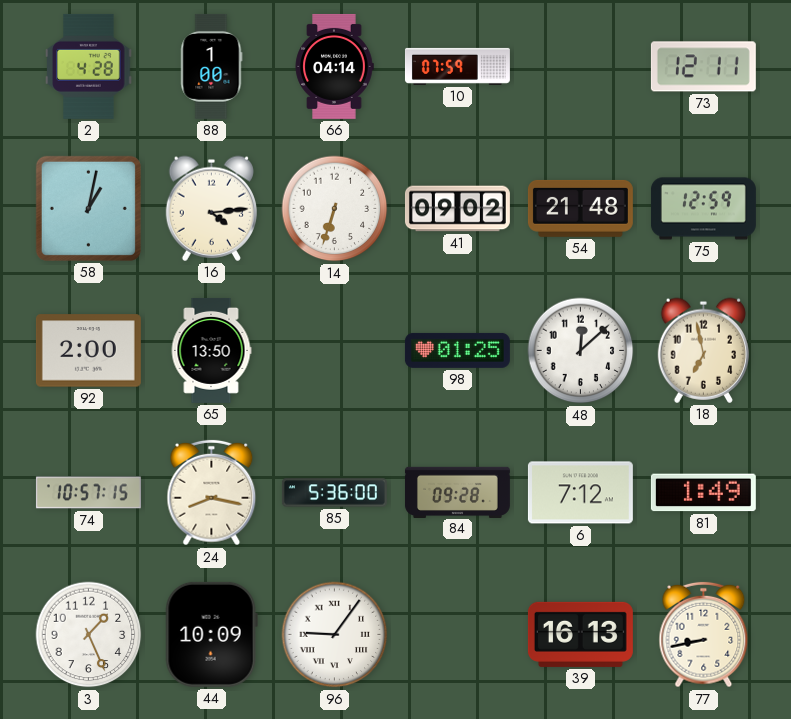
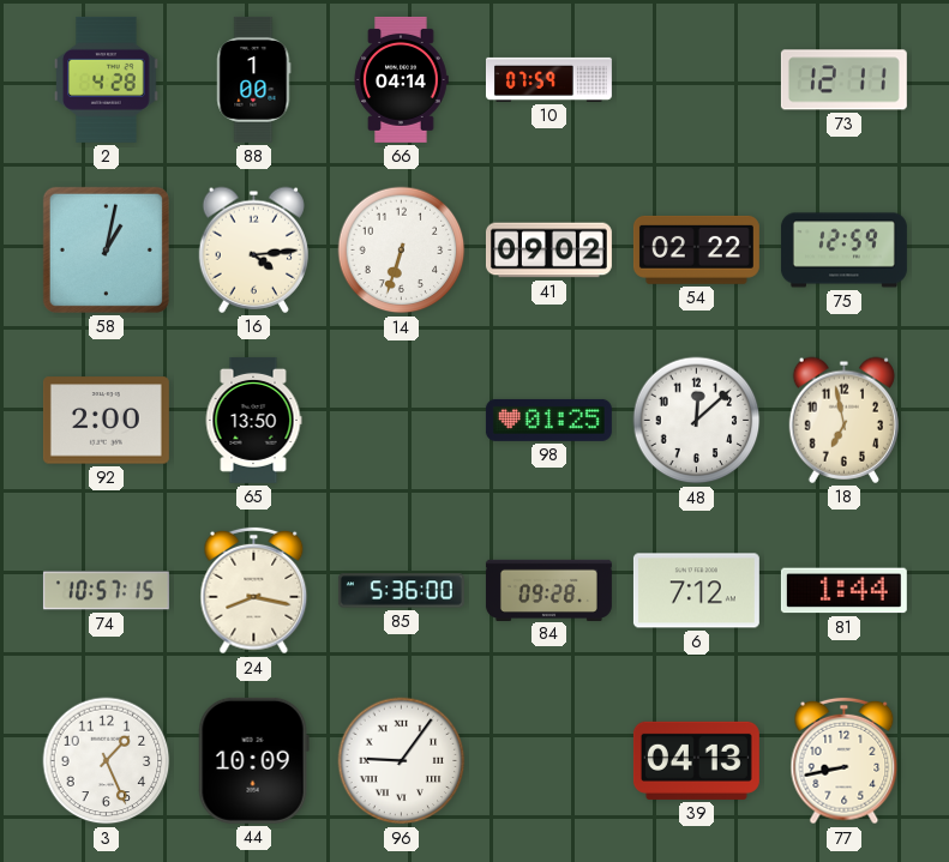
54: 21:48 -> 02:22 (696, 249)
81: 1:49 -> 1:44 (843, 591)
39: 16:13 -> 04:13 (696, 760)
